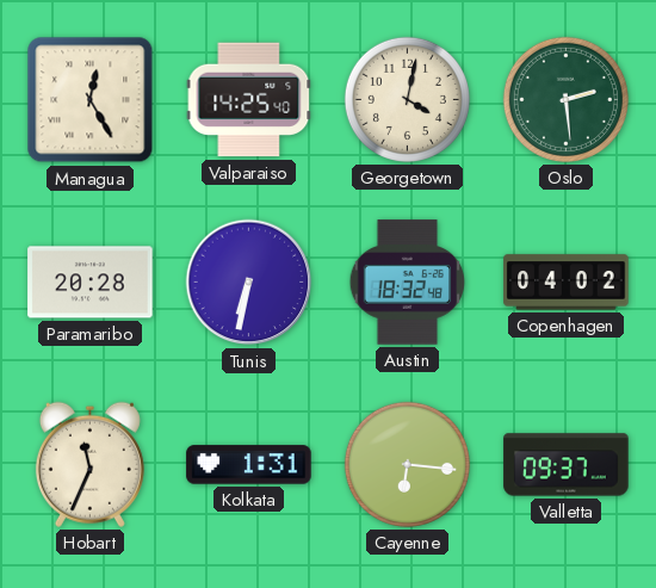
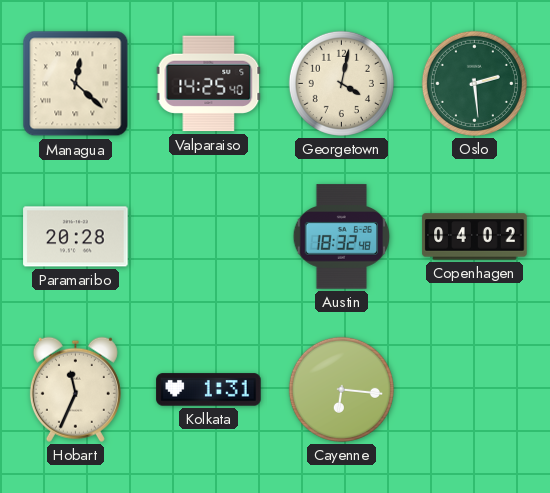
Managua: 12:25 -> 12:22 (76, 84)
Tunis: 6:32 -> none (249, 283)
Valletta: 09:37 -> none (567, 465)
